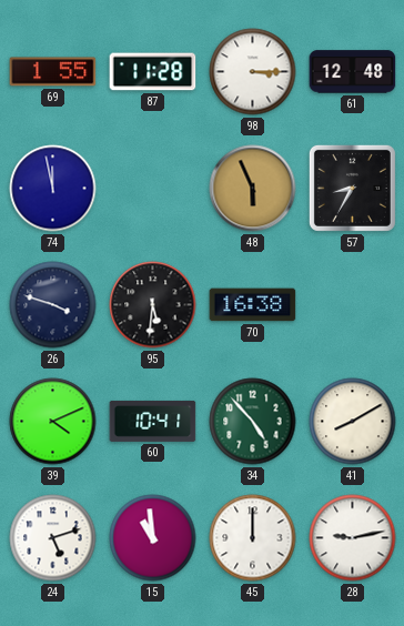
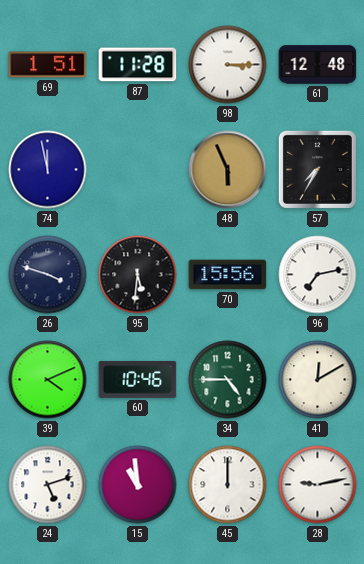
69: 1:55 -> 1:51 (48, 65)
57: 8:35 -> 7:35 (317, 169)
70: 16:38 -> 15:56 (228, 275)
96: none -> 7:13 (318, 275)
60: 10:41 -> 10:46 (138, 379)
34: 4:53 -> 4:45 (228, 380)
41: 8:10 -> 12:10 (318, 380)
